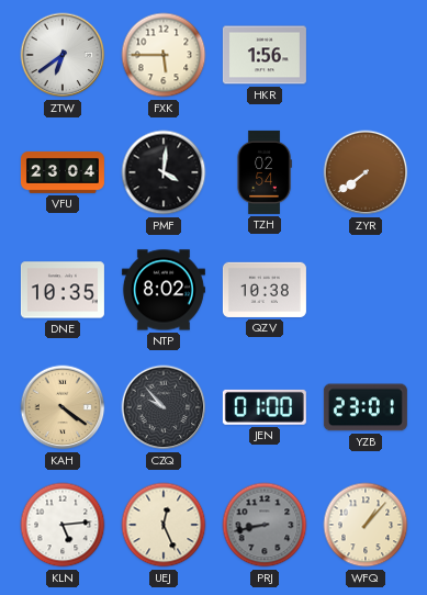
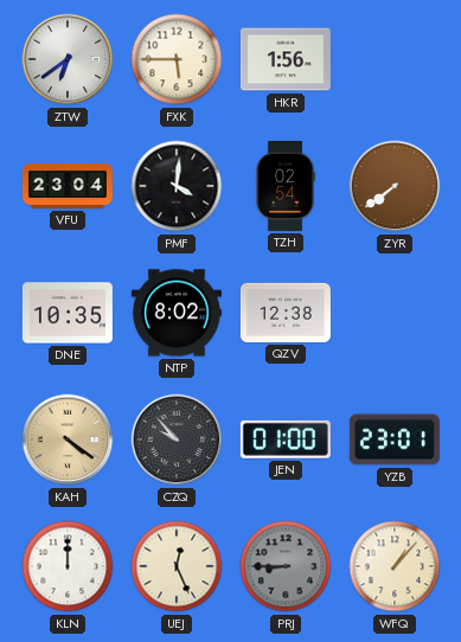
QZV: 10:38 -> 12:38 (286, 313)
KLN: 5:14 -> 12:00 (68, 566)
PRJ: 8:43 -> 8:45 (286, 566)
